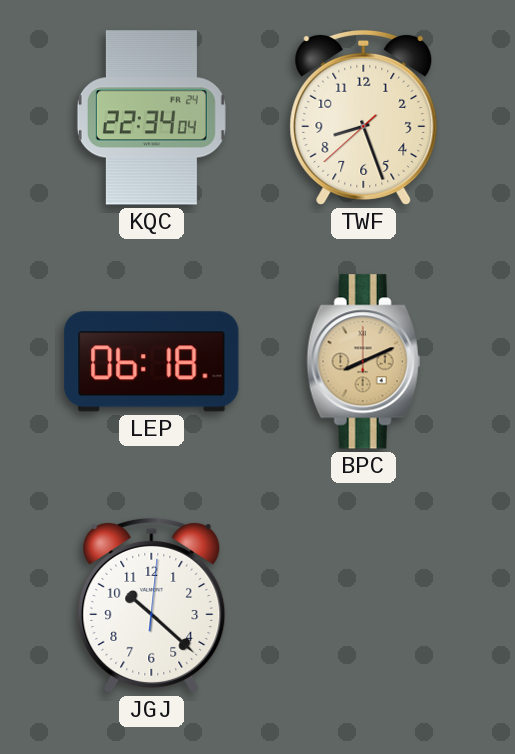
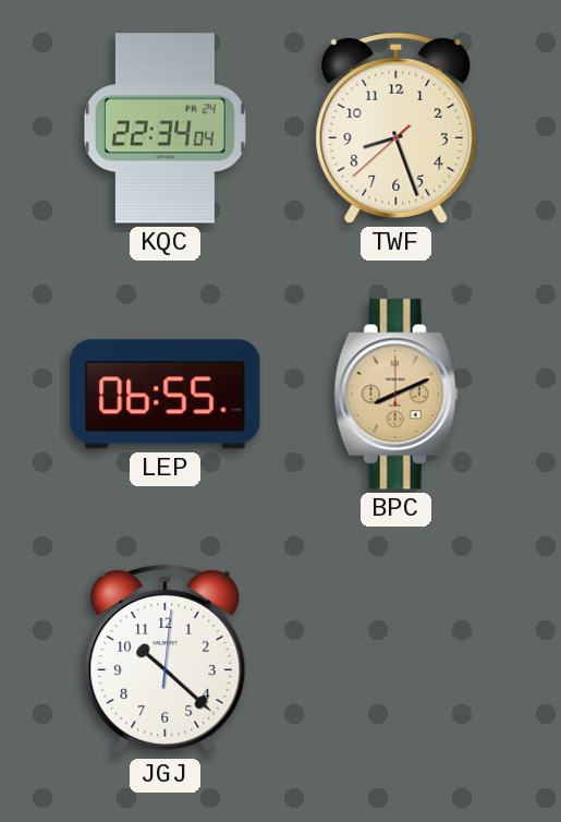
LEP: 06:18 -> 06:55 (166, 395)
